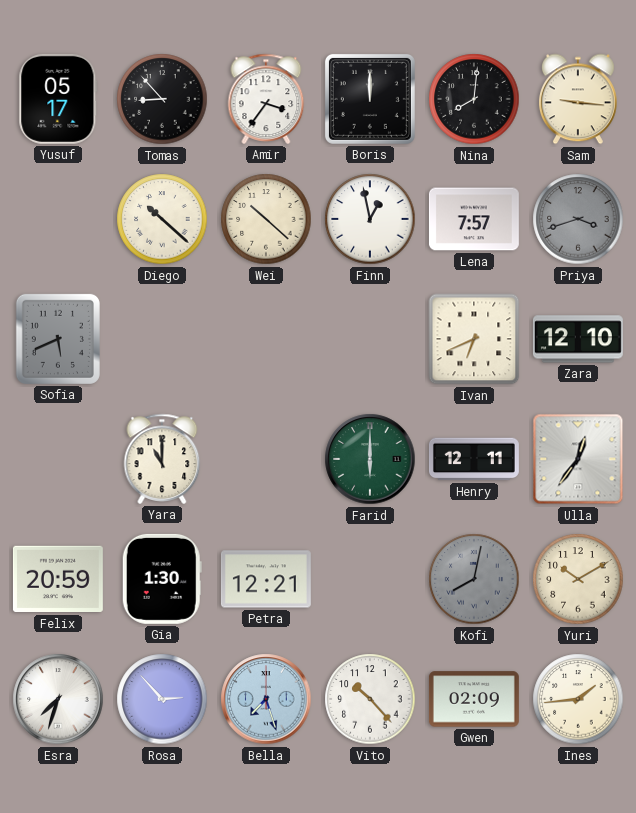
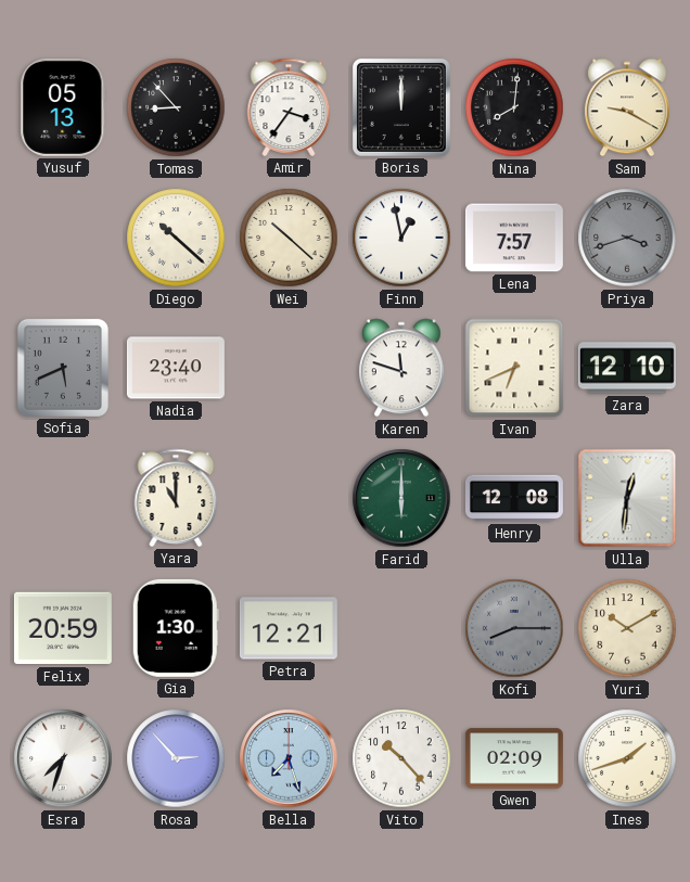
Yusuf: 05:17 -> 05:13 (63, 107)
Sam: 9:16 -> 9:20 (627, 107)
Nadia: none -> 23:40 (176, 368)
Karen: none -> 11:48 (401, 368)
Henry: 12:11 -> 12:08 (514, 498)
Ulla: 12:36 -> 12:31 (627, 498)
Kofi: 8:02 -> 8:15 (514, 628)
Ines: 1:44 -> 1:42 (627, 758)
